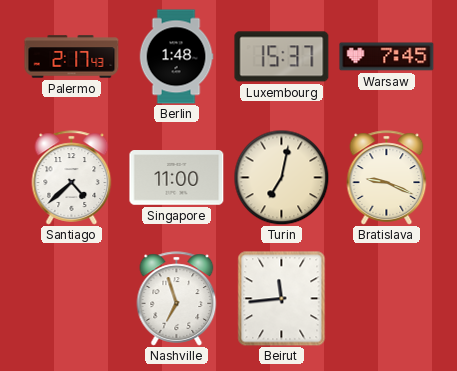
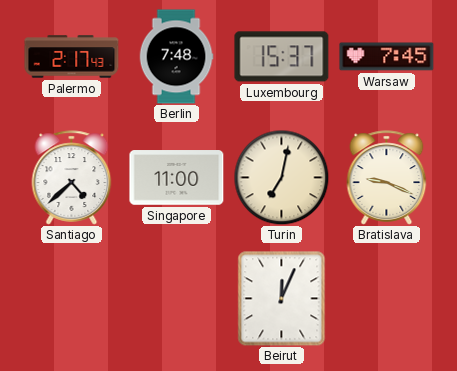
Berlin: 1:48 -> 7:48 (176, 57)
Nashville: 6:57 -> none (177, 299)
Beirut: 11:44 -> 12:04 (282, 299)
